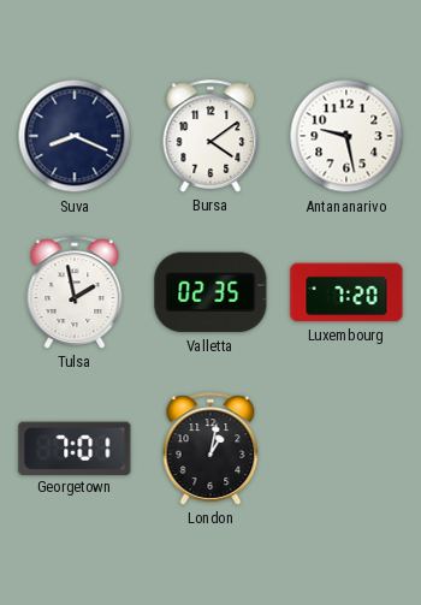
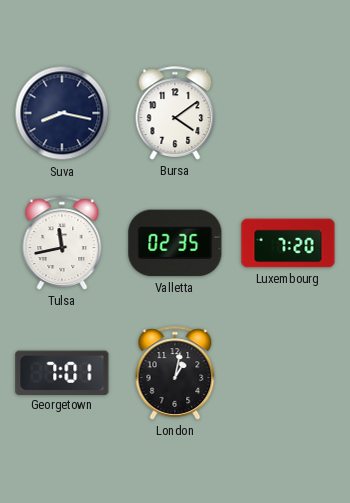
Suva: 8:19 -> 8:17 (62, 113)
Antananarivo: 9:28 -> none (346, 136)
Tulsa: 1:58 -> 11:43 (62, 243)
